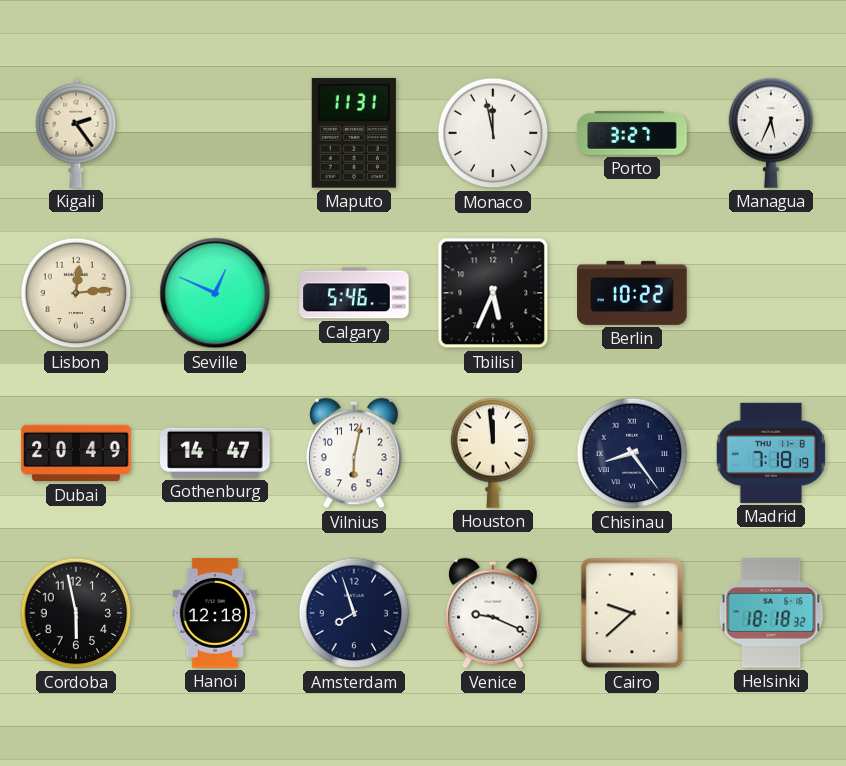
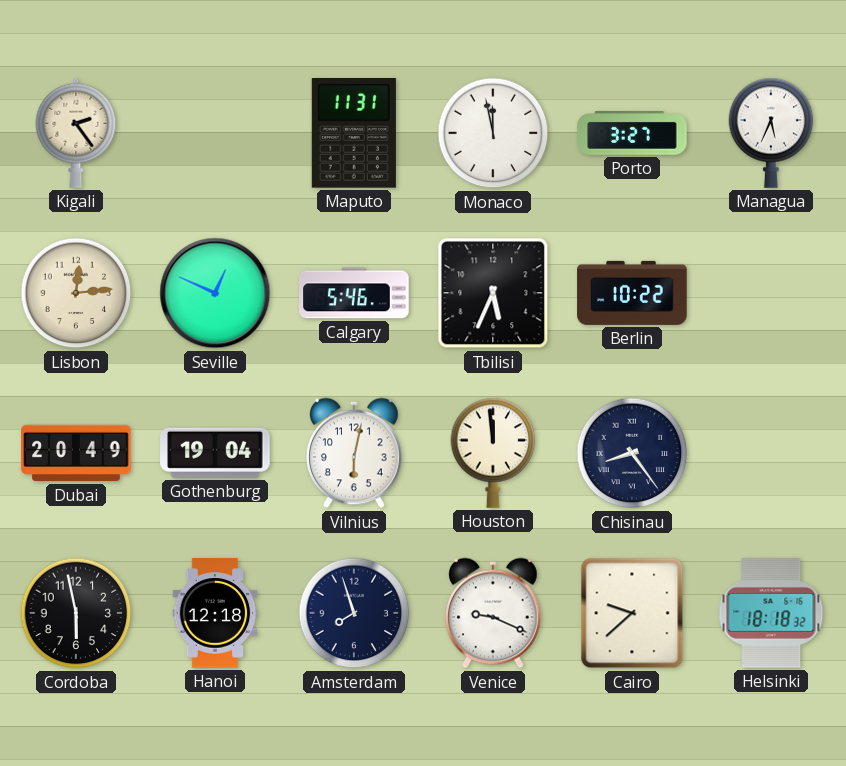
Gothenburg: 14:47 -> 19:04 (215, 453)
Madrid: 7:18 -> none (770, 453)
